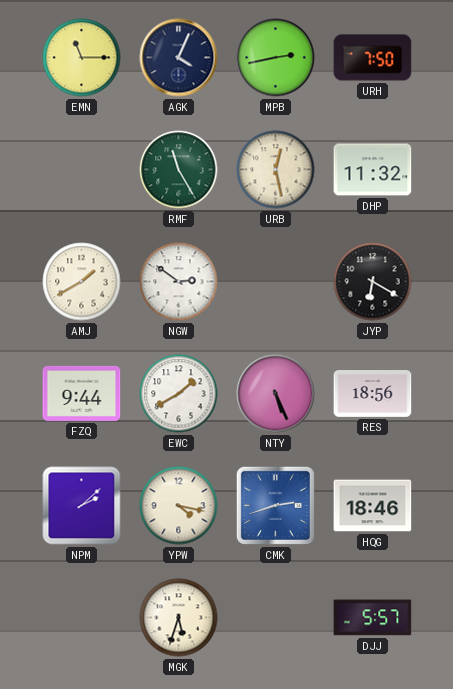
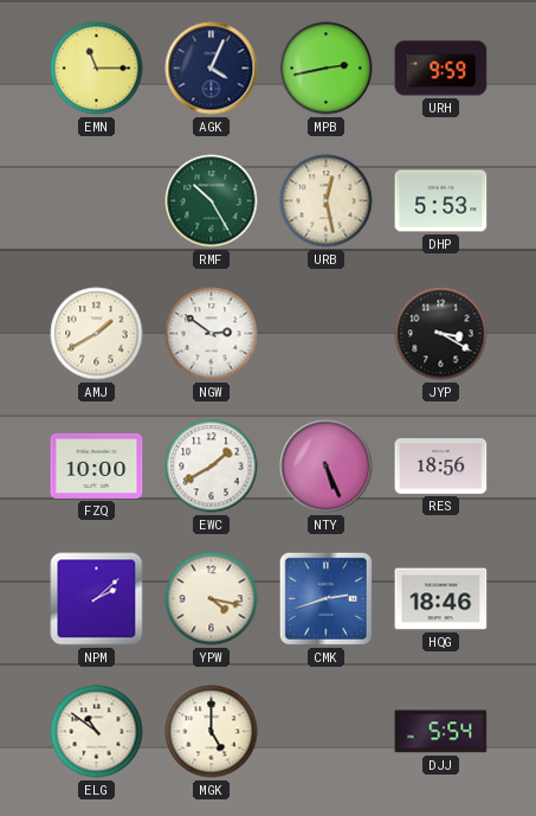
URH: 7:50 -> 9:59 (441, 69)
RMF: 11:25 -> 10:25 (212, 201)
DHP: 11:32 -> 5:53 (441, 201)
JYP: 6:20 -> 3:20 (441, 334)
FZQ: 9:44 -> 10:00 (97, 465)
ELG: none -> 10:51 (97, 732)
MGK: 5:33 -> 5:00 (212, 732)
DJJ: 5:57 -> 5:54 (441, 732)
